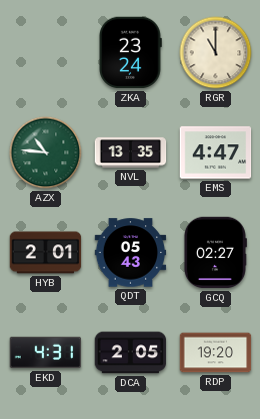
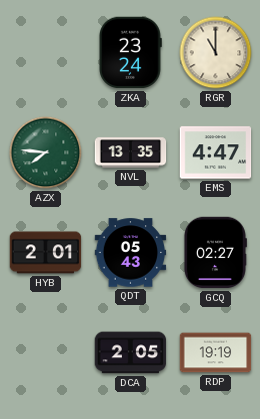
AZX: 10:46 -> 7:46 (46, 153)
EKD: 4:31 -> none (46, 353)
RDP: 19:20 -> 19:19 (216, 353)
